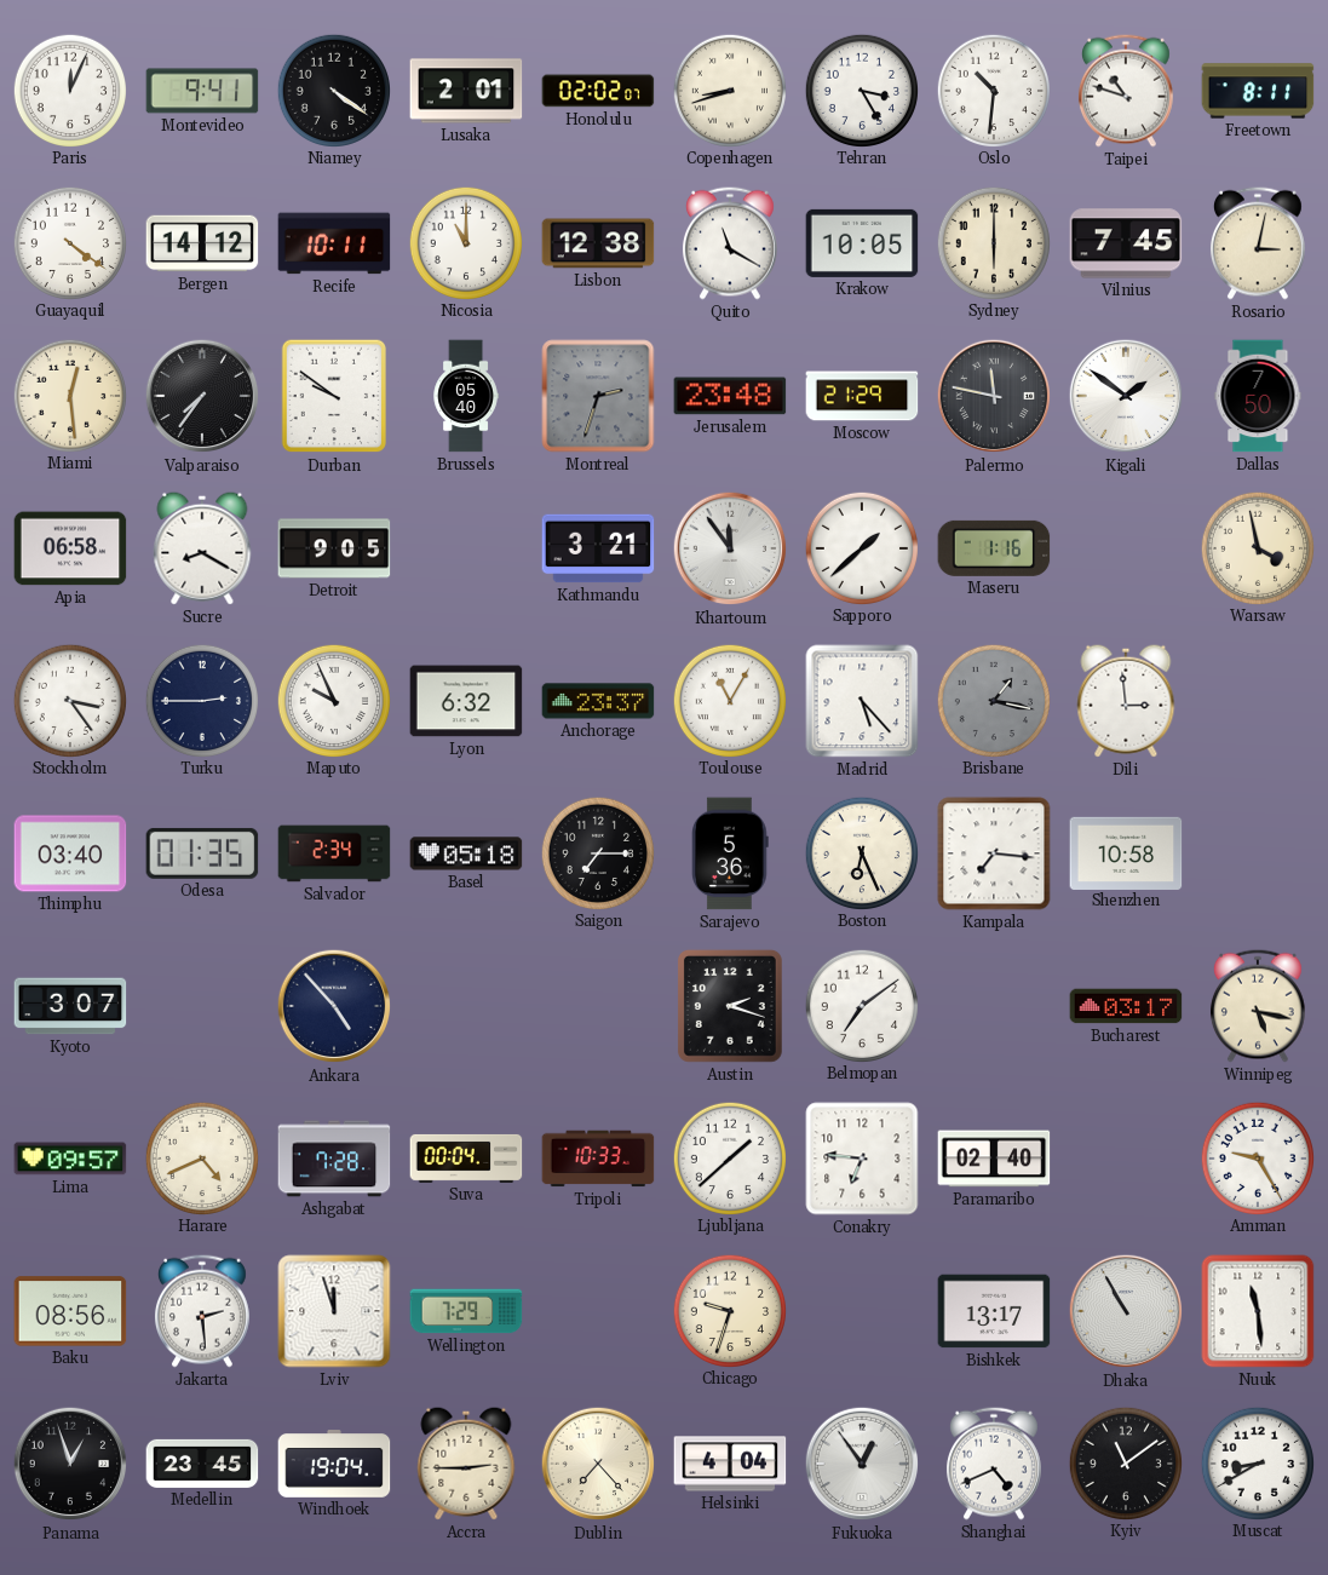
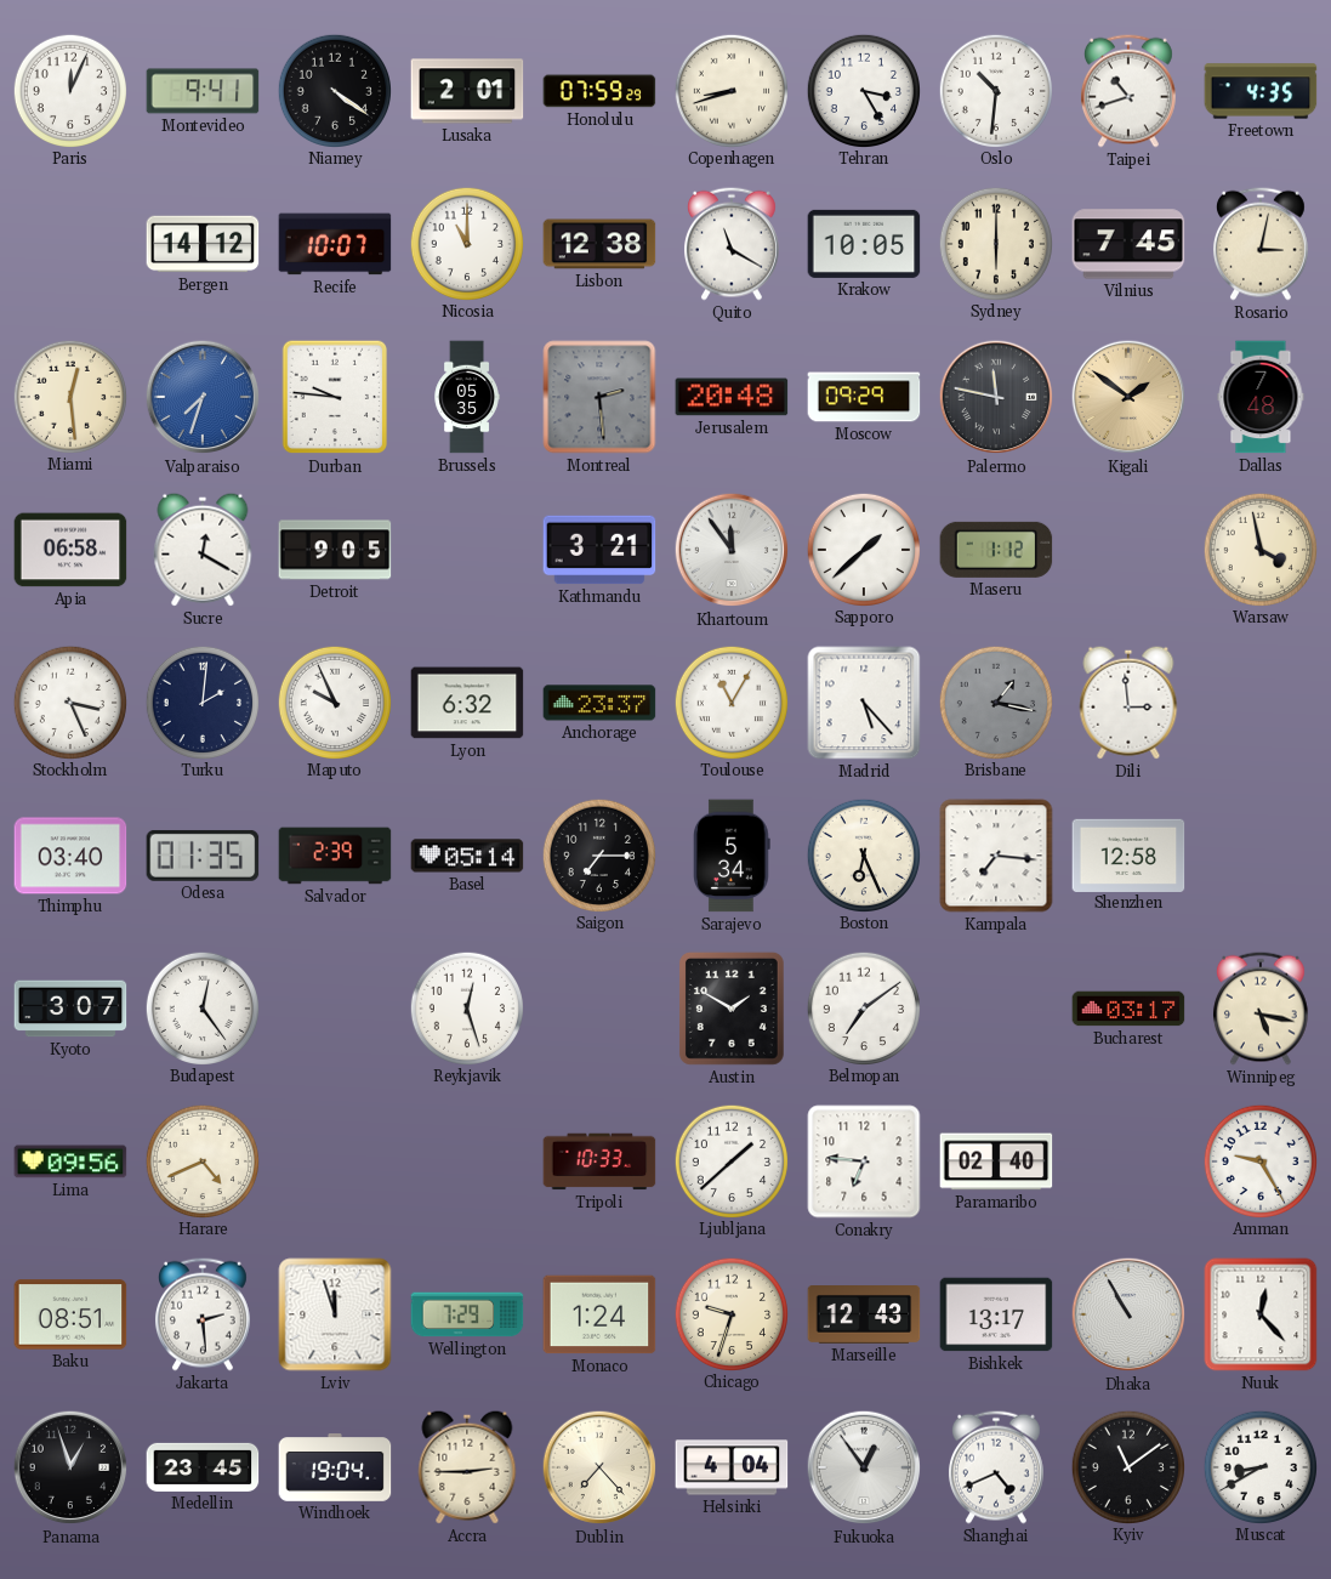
Honolulu: 02:02 -> 07:59 (599, 91)
Taipei: 10:48 -> 10:42 (1128, 91)
Freetown: 8:11 -> 4:35 (1261, 91)
Guayaquil: 4:21 -> none (69, 242)
Recife: 10:11 -> 10:07 (335, 244)
Valparaiso: 7:36 -> 7:33 (203, 397)
Valparaiso dial: black -> blue (203, 397)
Durban: 9:51 -> 9:46 (334, 397)
Brussels: 05:40 -> 05:35 (467, 397)
Montreal: 2:33 -> 2:29 (599, 397)
Jerusalem: 23:48 -> 20:48 (732, 397)
Moscow: 21:29 -> 09:29 (864, 397)
Kigali dial: white -> champagne (1128, 397)
Dallas: 7:50 -> 7:48 (1261, 397)
Sucre: 8:20 -> 12:20 (203, 550)
Maseru: 1:16 -> 1:12 (996, 550)
Stockholm: 3:24 -> 3:26 (69, 702)
Turku: 2:45 -> 2:01 (201, 702)
Salvador: 2:34 -> 2:39 (335, 856)
Basel: 05:18 -> 05:14 (467, 856)
Sarajevo: 5:36 -> 5:34 (733, 856)
Shenzhen: 10:58 -> 12:58 (1128, 854)
Budapest: none -> 12:24 (201, 1007)
Ankara: 4:53 -> none (334, 1006)
Reykjavik: none -> 12:27 (466, 1007)
Austin: 2:18 -> 1:50 (732, 1009)
Lima: 09:57 -> 09:56 (70, 1161)
Ashgabat: 7:28 -> none (334, 1159)
Suva: 00:04 -> none (466, 1159)
Baku: 08:56 -> 08:51 (70, 1314)
Monaco: none -> 1:24 (599, 1314)
Marseille: none -> 12:43 (864, 1316)
Nuuk: 11:29 -> 12:23 (1261, 1314)
